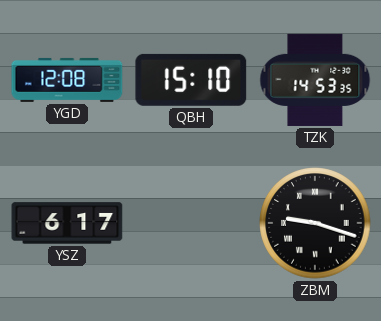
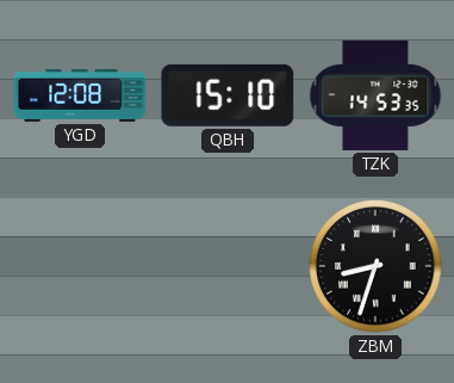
YSZ: 6:17 -> none (67, 223)
ZBM: 9:18 -> 8:33 (375, 266)
